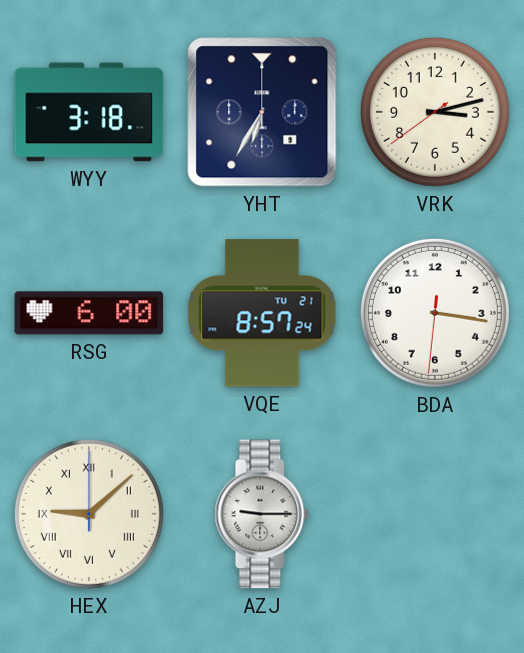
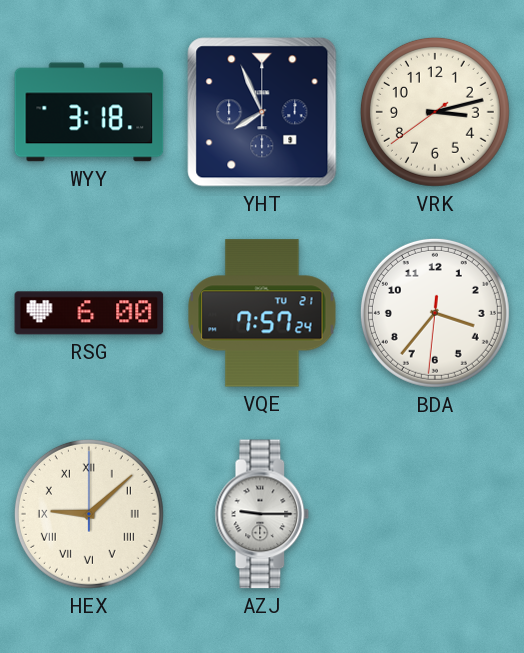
YHT: 6:35 -> 7:56 (262, 112)
VQE: 8:57 -> 7:57 (262, 313)
BDA: 3:16 -> 3:36 (435, 313)
